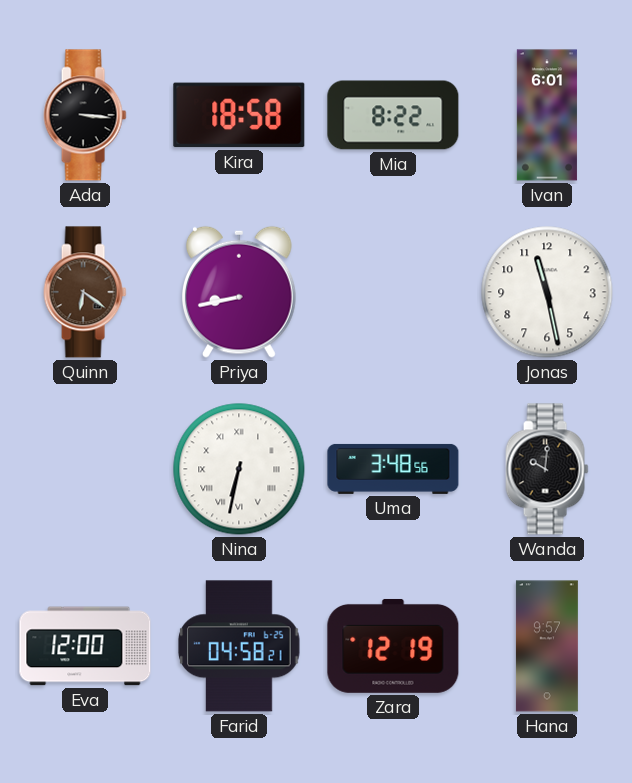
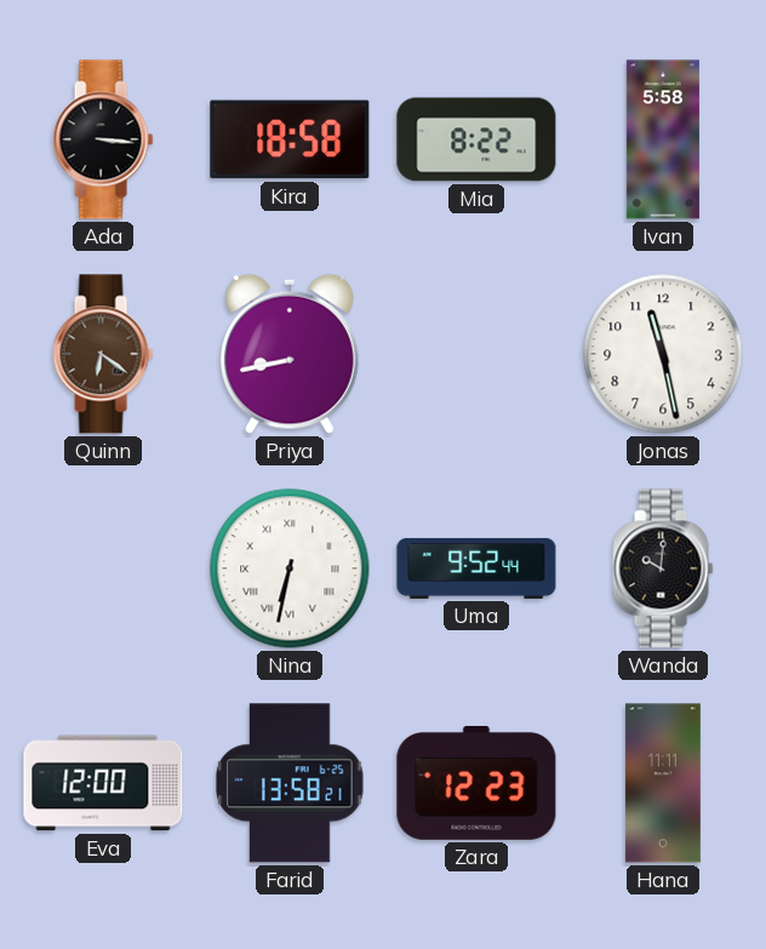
Ivan: 6:01 -> 5:58 (663, 139)
Uma: 3:48 -> 9:52 (476, 568)
Farid: 04:58 -> 13:58 (290, 783)
Zara: 12:19 -> 12:23 (476, 783)
Hana: 9:57 -> 11:11 (663, 783)
